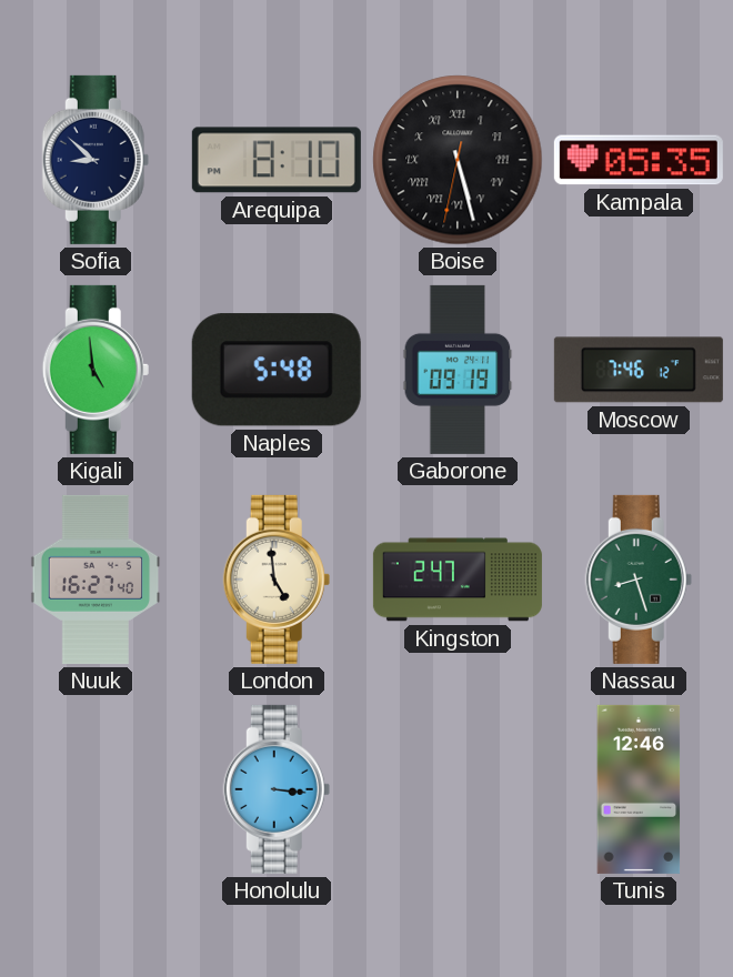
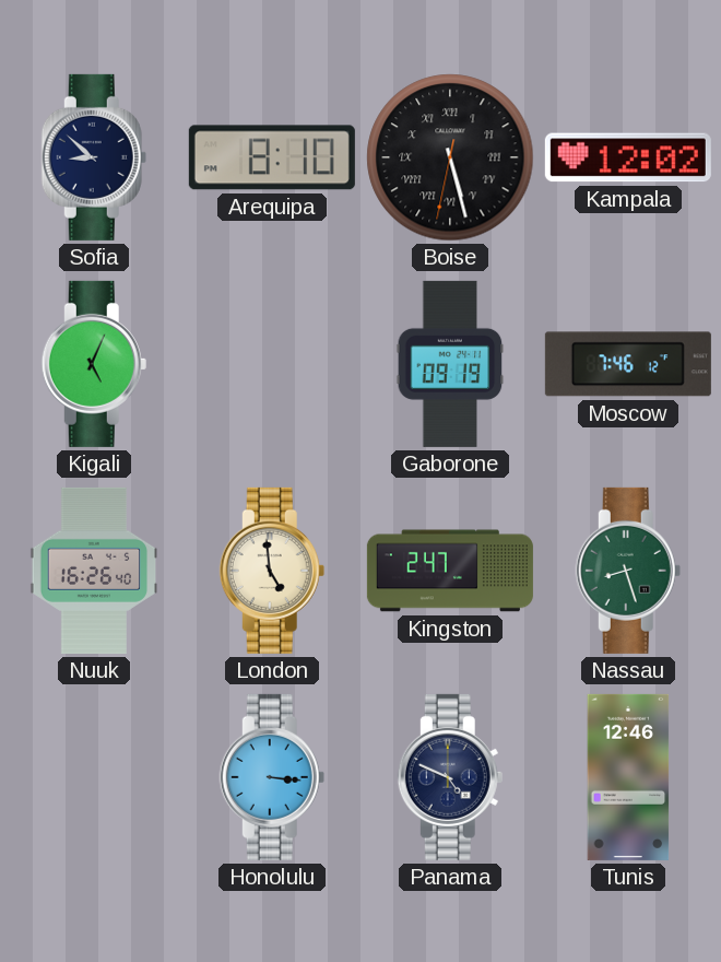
Kampala: 05:35 -> 12:02 (628, 157)
Kigali: 4:59 -> 5:04 (94, 364)
Naples: 5:48 -> none (277, 370)
Nuuk: 16:27 -> 16:26 (94, 571)
Panama: none -> 4:49 (450, 777)
